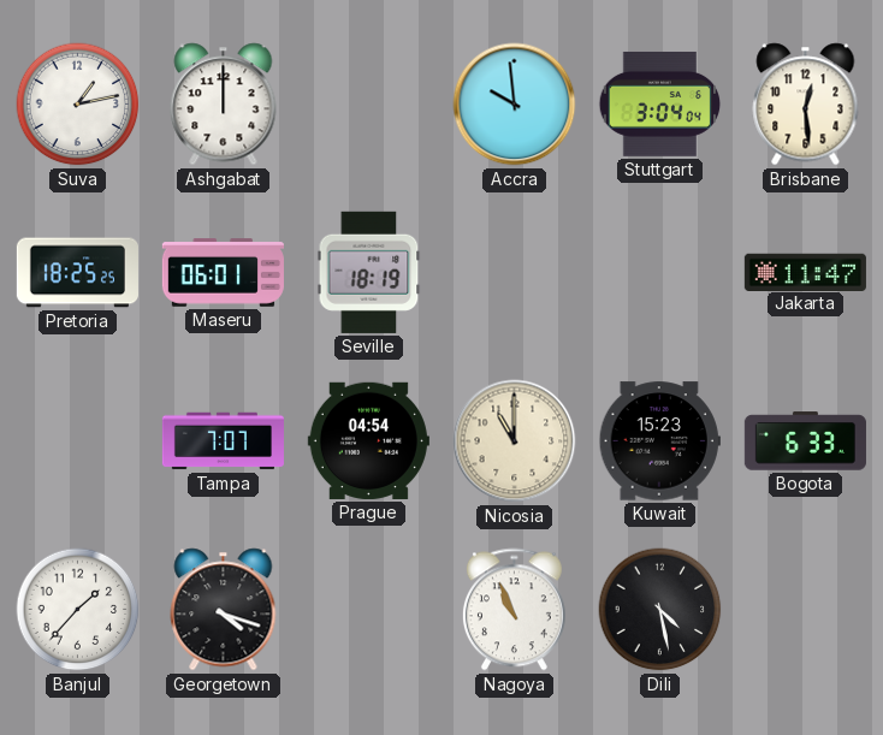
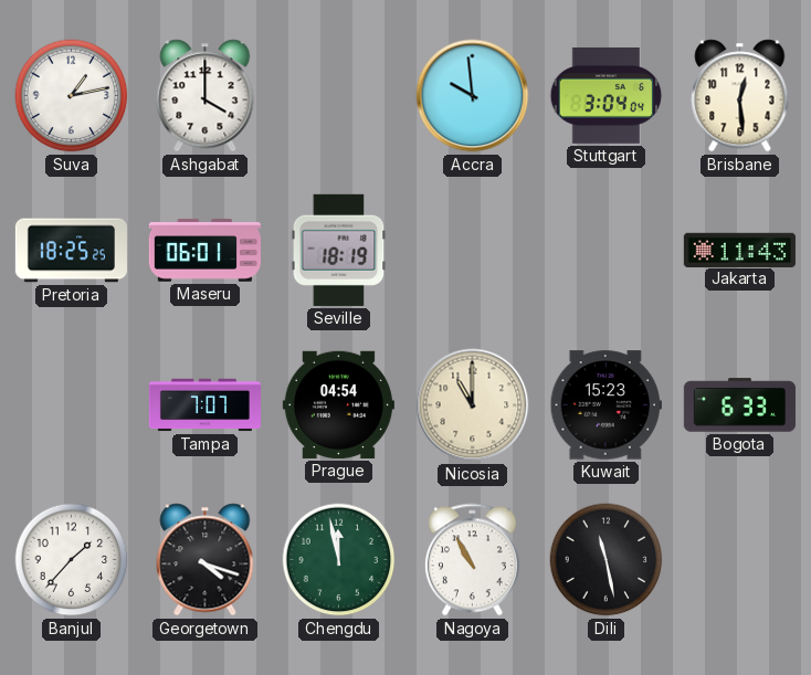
Ashgabat: 12:00 -> 4:00 (206, 96)
Jakarta: 11:47 -> 11:43 (739, 250)
Chengdu: none -> 11:58 (339, 560)
Nagoya: 10:56 -> 10:55 (472, 560)
Dili: 4:28 -> 11:28 (607, 560)
